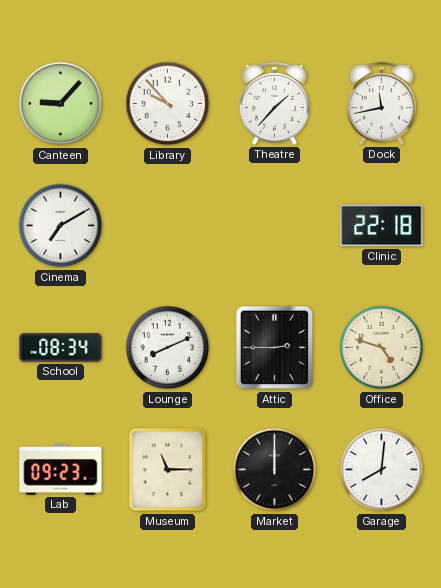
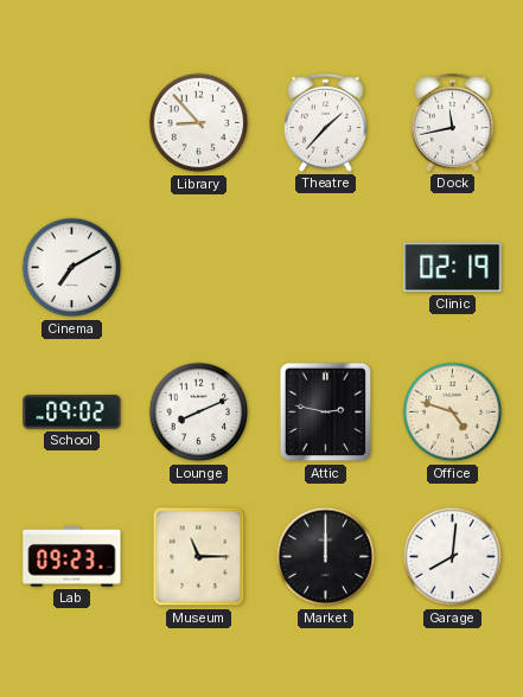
Canteen: 9:07 -> none (61, 104)
Library: 9:53 -> 8:53 (199, 123)
Clinic: 22:18 -> 02:19 (453, 268)
School: 08:34 -> 09:02 (72, 413)
Attic: 2:45 -> 2:47 (326, 413)
